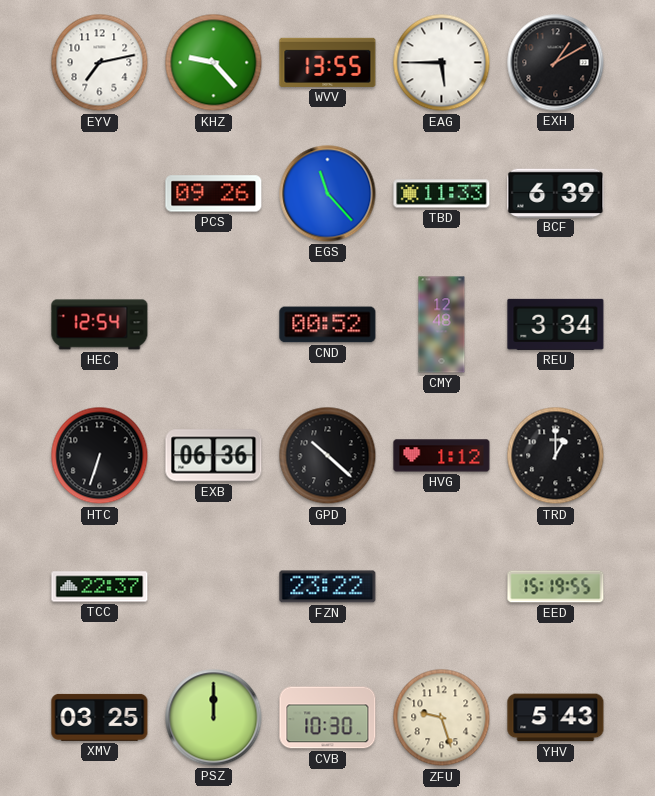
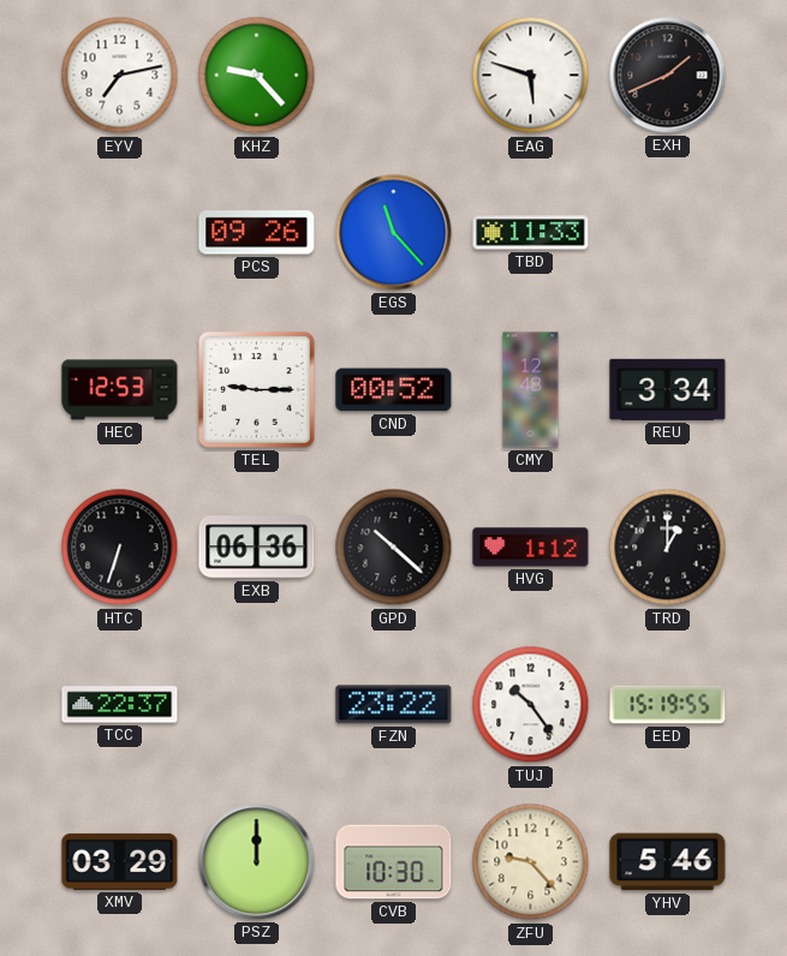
WVV: 13:55 -> none (328, 62)
EAG: 5:45 -> 5:48 (531, 76)
EXH: 1:10 -> 1:41 (668, 76)
BCF: 6:39 -> none (556, 193)
HEC: 12:54 -> 12:53 (120, 390)
TEL: none -> 9:15 (256, 389)
TUJ: none -> 10:24 (531, 705)
XMV: 03:25 -> 03:29 (120, 861)
ZFU: 9:27 -> 9:23 (531, 862)
YHV: 5:43 -> 5:46 (668, 862)
